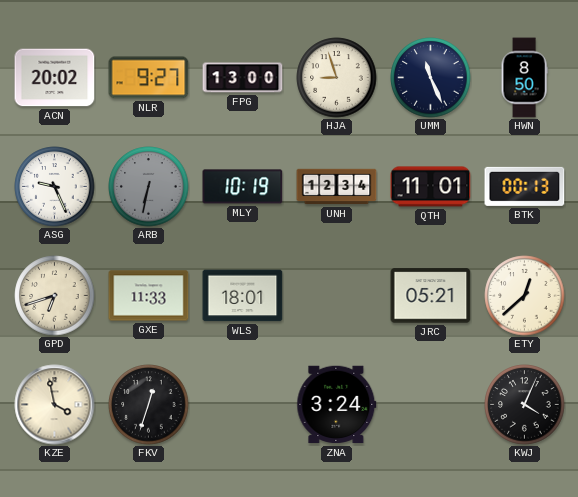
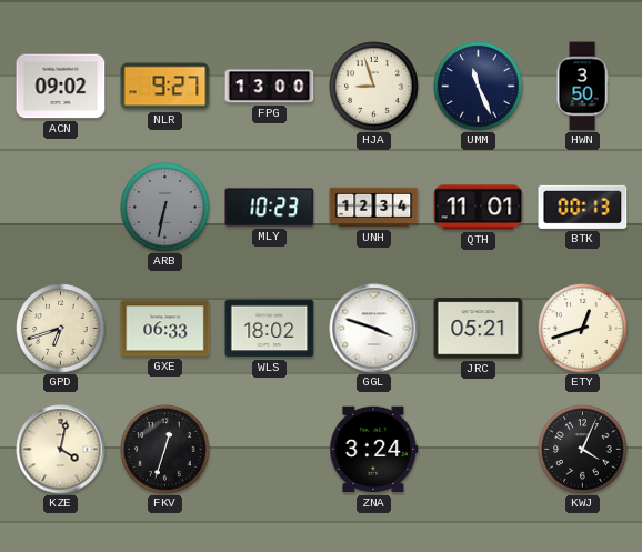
ACN: 20:02 -> 09:02 (61, 87)
HWN: 8:50 -> 3:50 (582, 87)
ASG: 9:26 -> none (55, 187)
MLY: 10:19 -> 10:23 (270, 208)
GXE: 11:33 -> 06:33 (165, 329)
WLS: 18:01 -> 18:02 (270, 329)
GGL: none -> 3:48 (374, 329)
ETY: 12:38 -> 12:42 (583, 329)
KZE: 3:58 -> 4:02 (61, 450)
